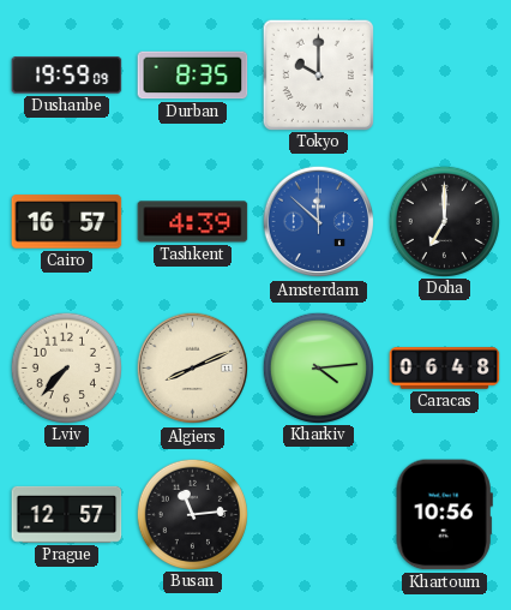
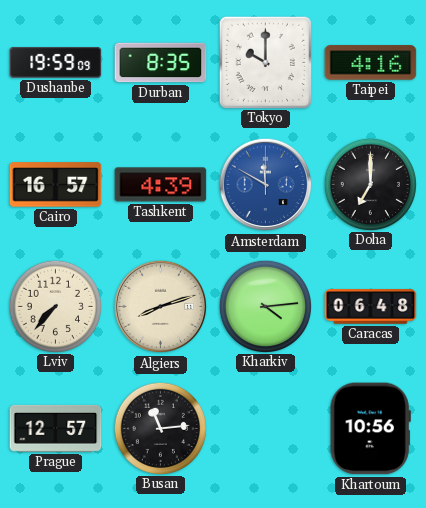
Taipei: none -> 4:16 (371, 63)
Amsterdam: 11:52 -> 11:50 (266, 185)
Algiers: 8:11 -> 8:12 (161, 307)
